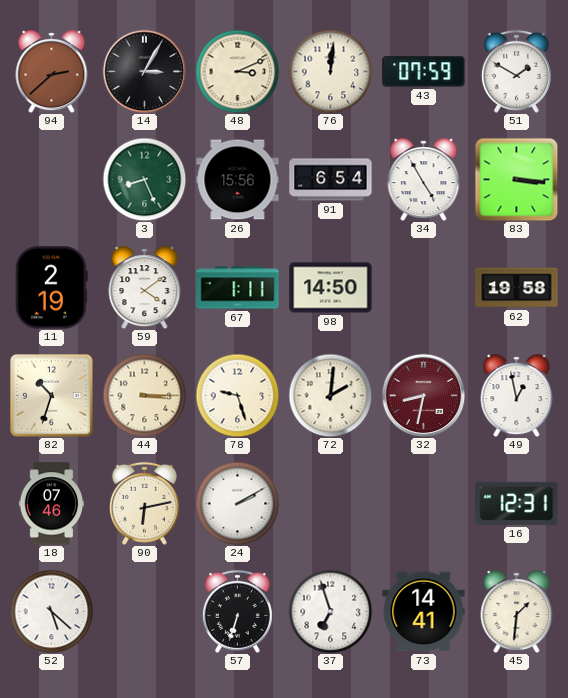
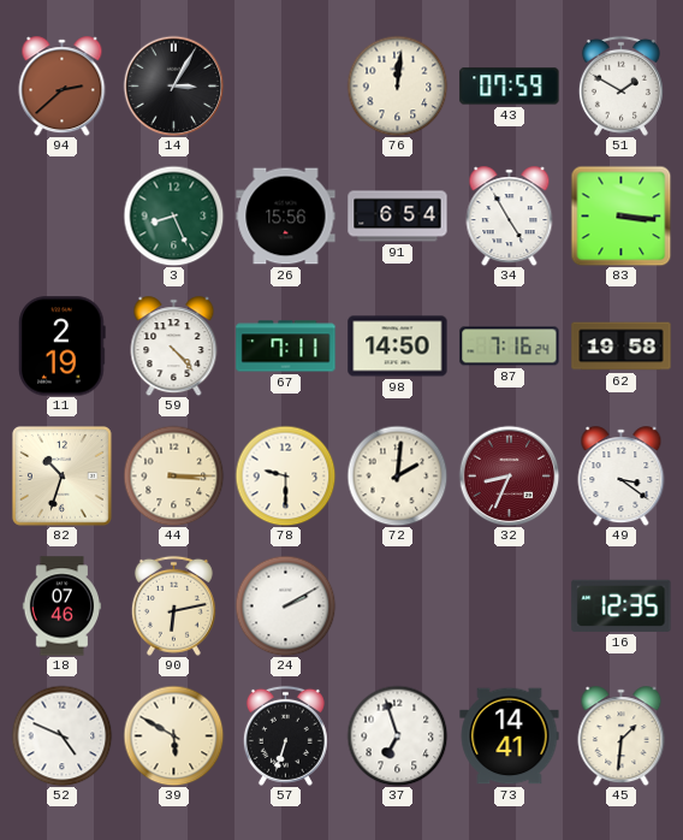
48: 3:11 -> none (237, 71)
59: 4:09 -> 4:23 (174, 347)
67: 1:11 -> 7:11 (286, 347)
87: none -> 7:16 (510, 347)
78: 9:27 -> 9:30 (285, 475)
32: 8:32 -> 8:34 (509, 475)
49: 12:58 -> 3:21 (622, 477)
16: 12:31 -> 12:35 (622, 605)
52: 5:22 -> 4:49 (61, 735)
39: none -> 5:50 (173, 735)
